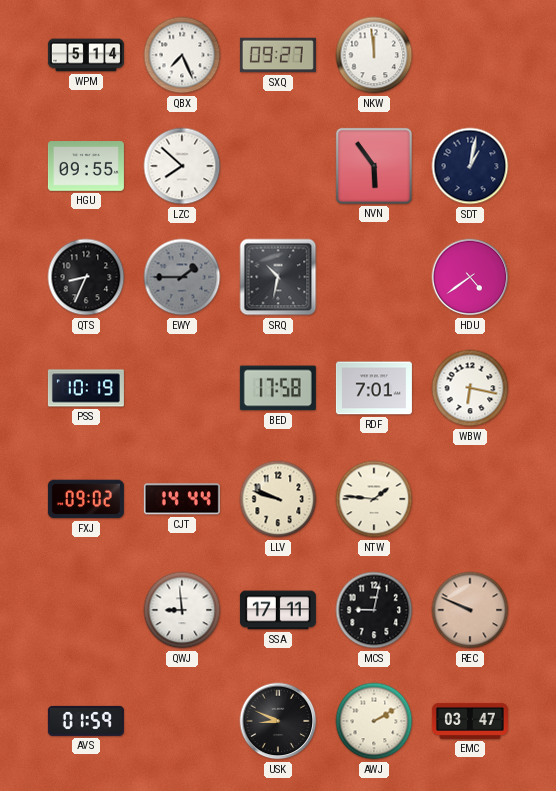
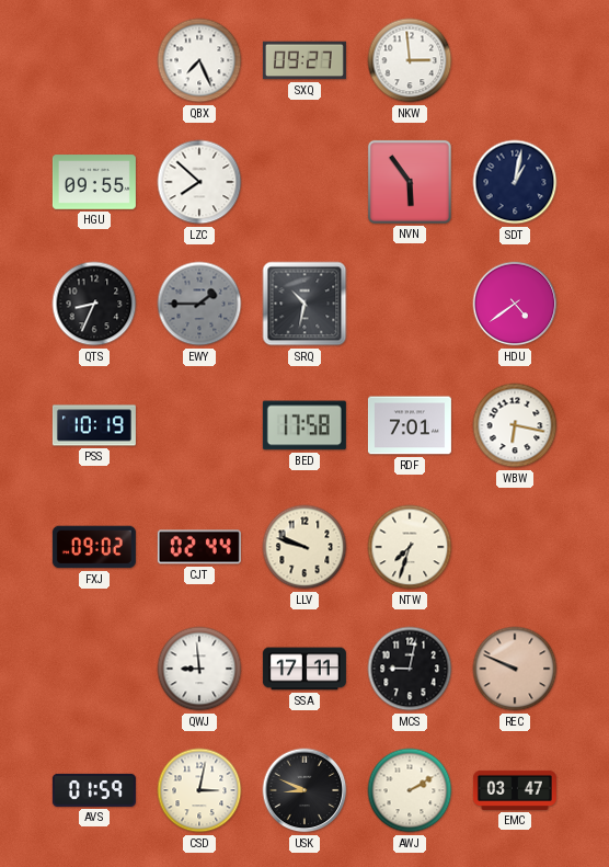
WPM: 5:14 -> none (86, 55)
NKW: 11:59 -> 2:59 (410, 60)
CJT: 14:44 -> 02:44 (199, 547)
NTW: 1:46 -> 7:33 (410, 547)
CSD: none -> 3:02 (199, 790)
